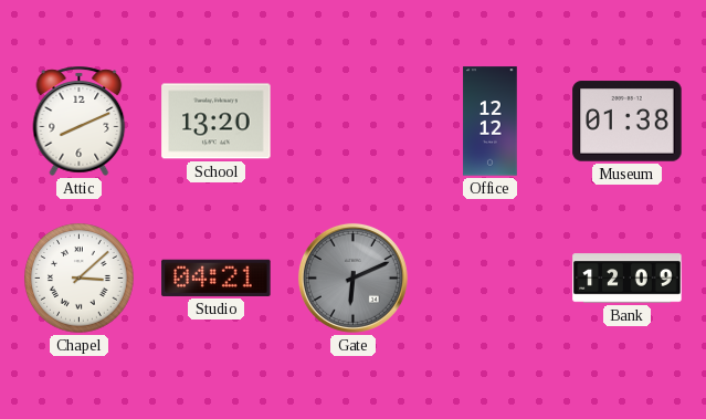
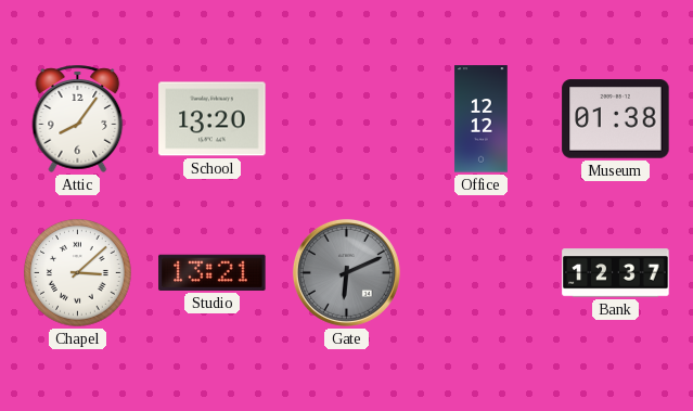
Attic: 8:11 -> 8:06 (78, 118)
Studio: 04:21 -> 13:21 (213, 272)
Bank: 12:09 -> 12:37 (616, 273)
